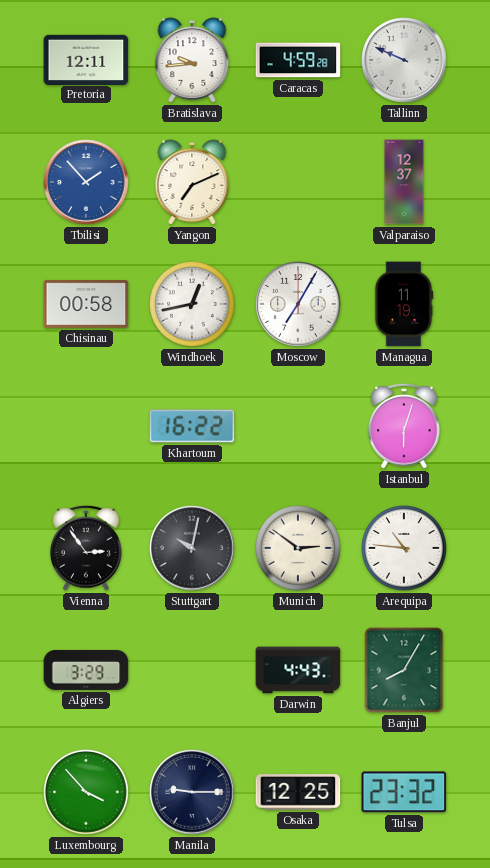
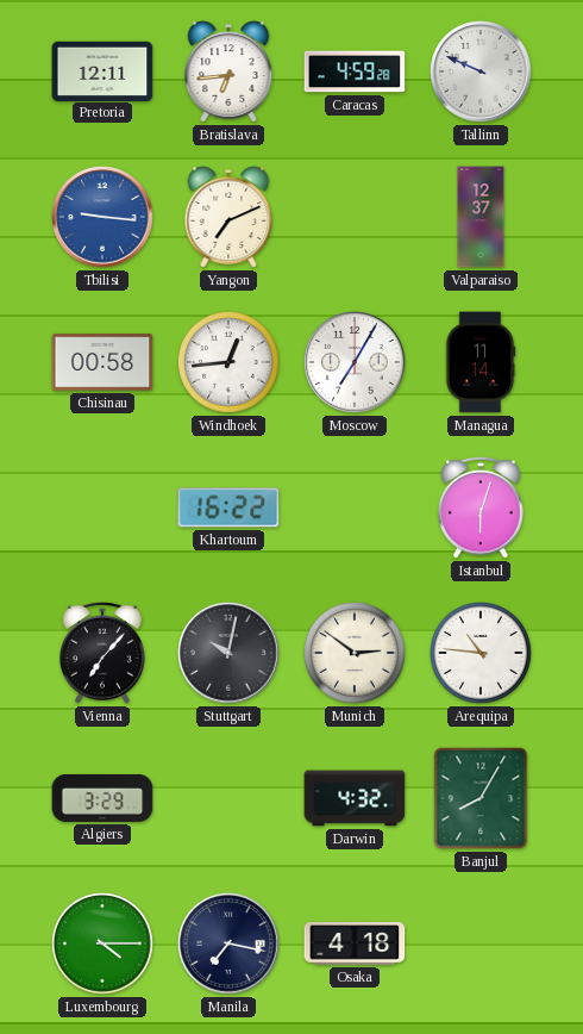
Bratislava: 9:44 -> 6:44 (228, 71)
Tbilisi: 1:53 -> 9:16 (102, 217)
Windhoek: 12:43 -> 12:44 (230, 363)
Managua: 11:19 -> 11:14 (481, 362)
Vienna: 2:54 -> 7:07 (104, 653)
Darwin: 4:43 -> 4:32 (355, 798)
Luxembourg: 3:53 -> 4:15 (104, 945)
Manila: 9:15 -> 7:17 (228, 943)
Osaka: 12:25 -> 4:18 (355, 943)
Tulsa: 23:32 -> none (404, 792)
